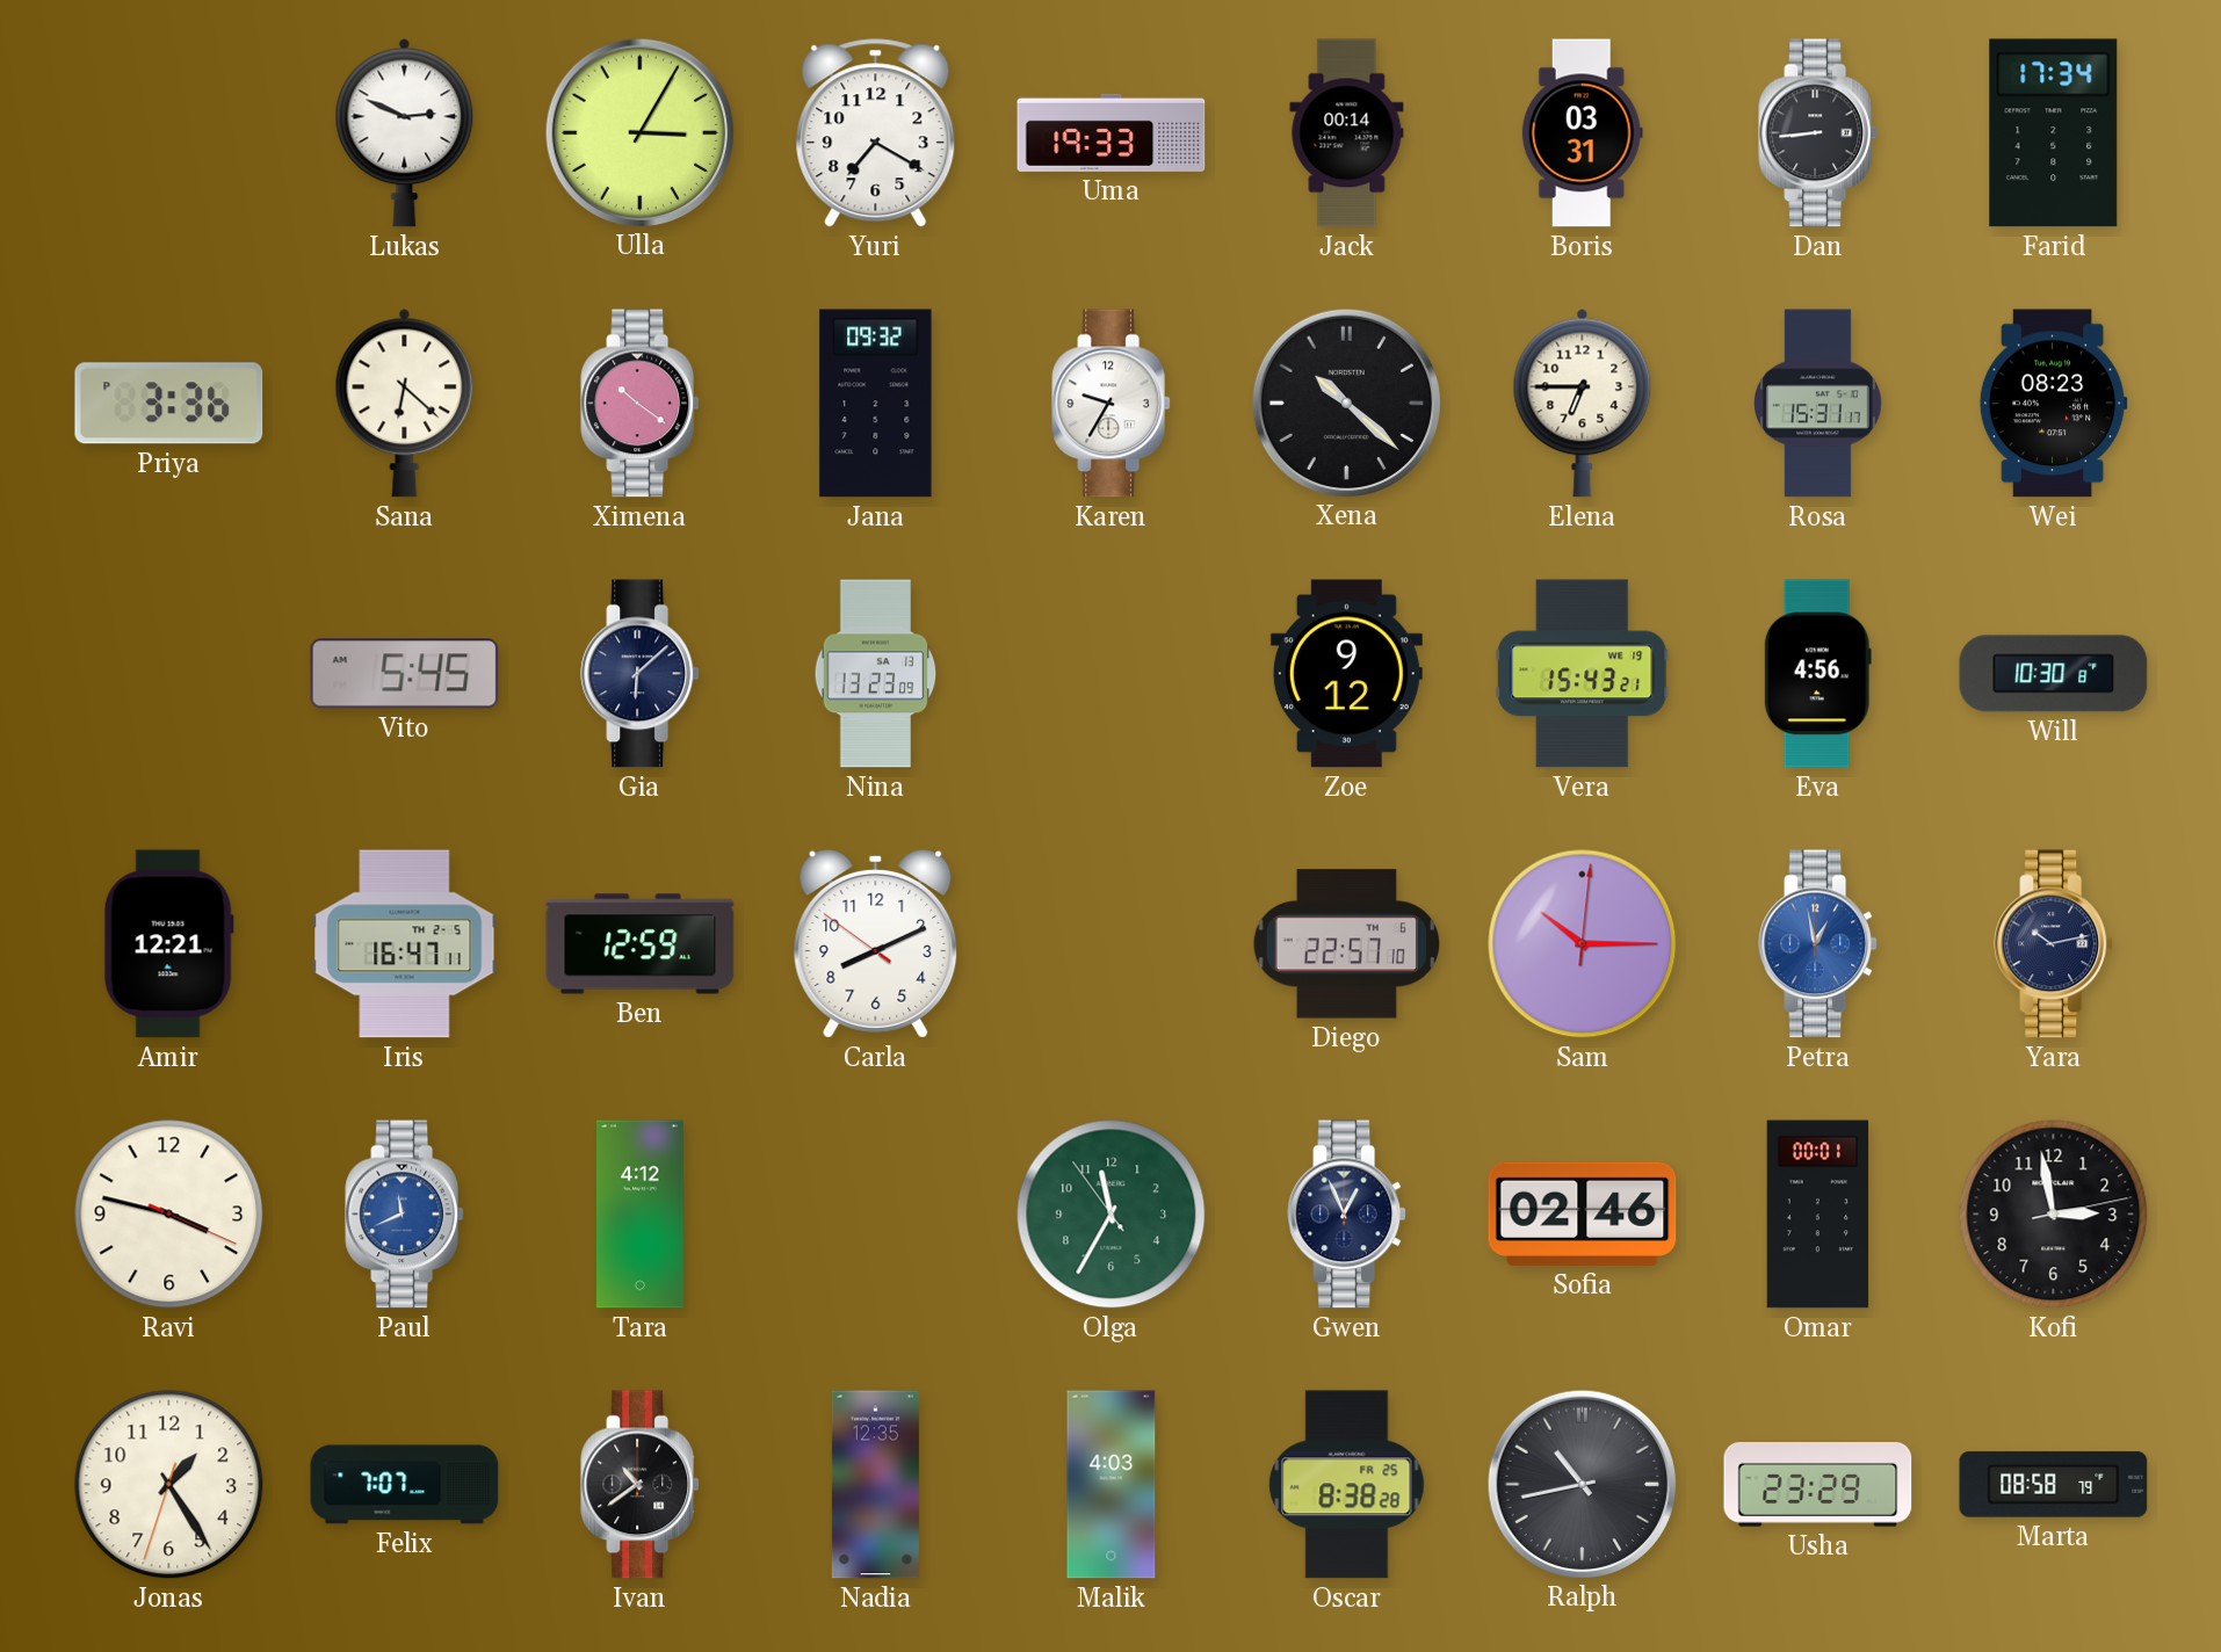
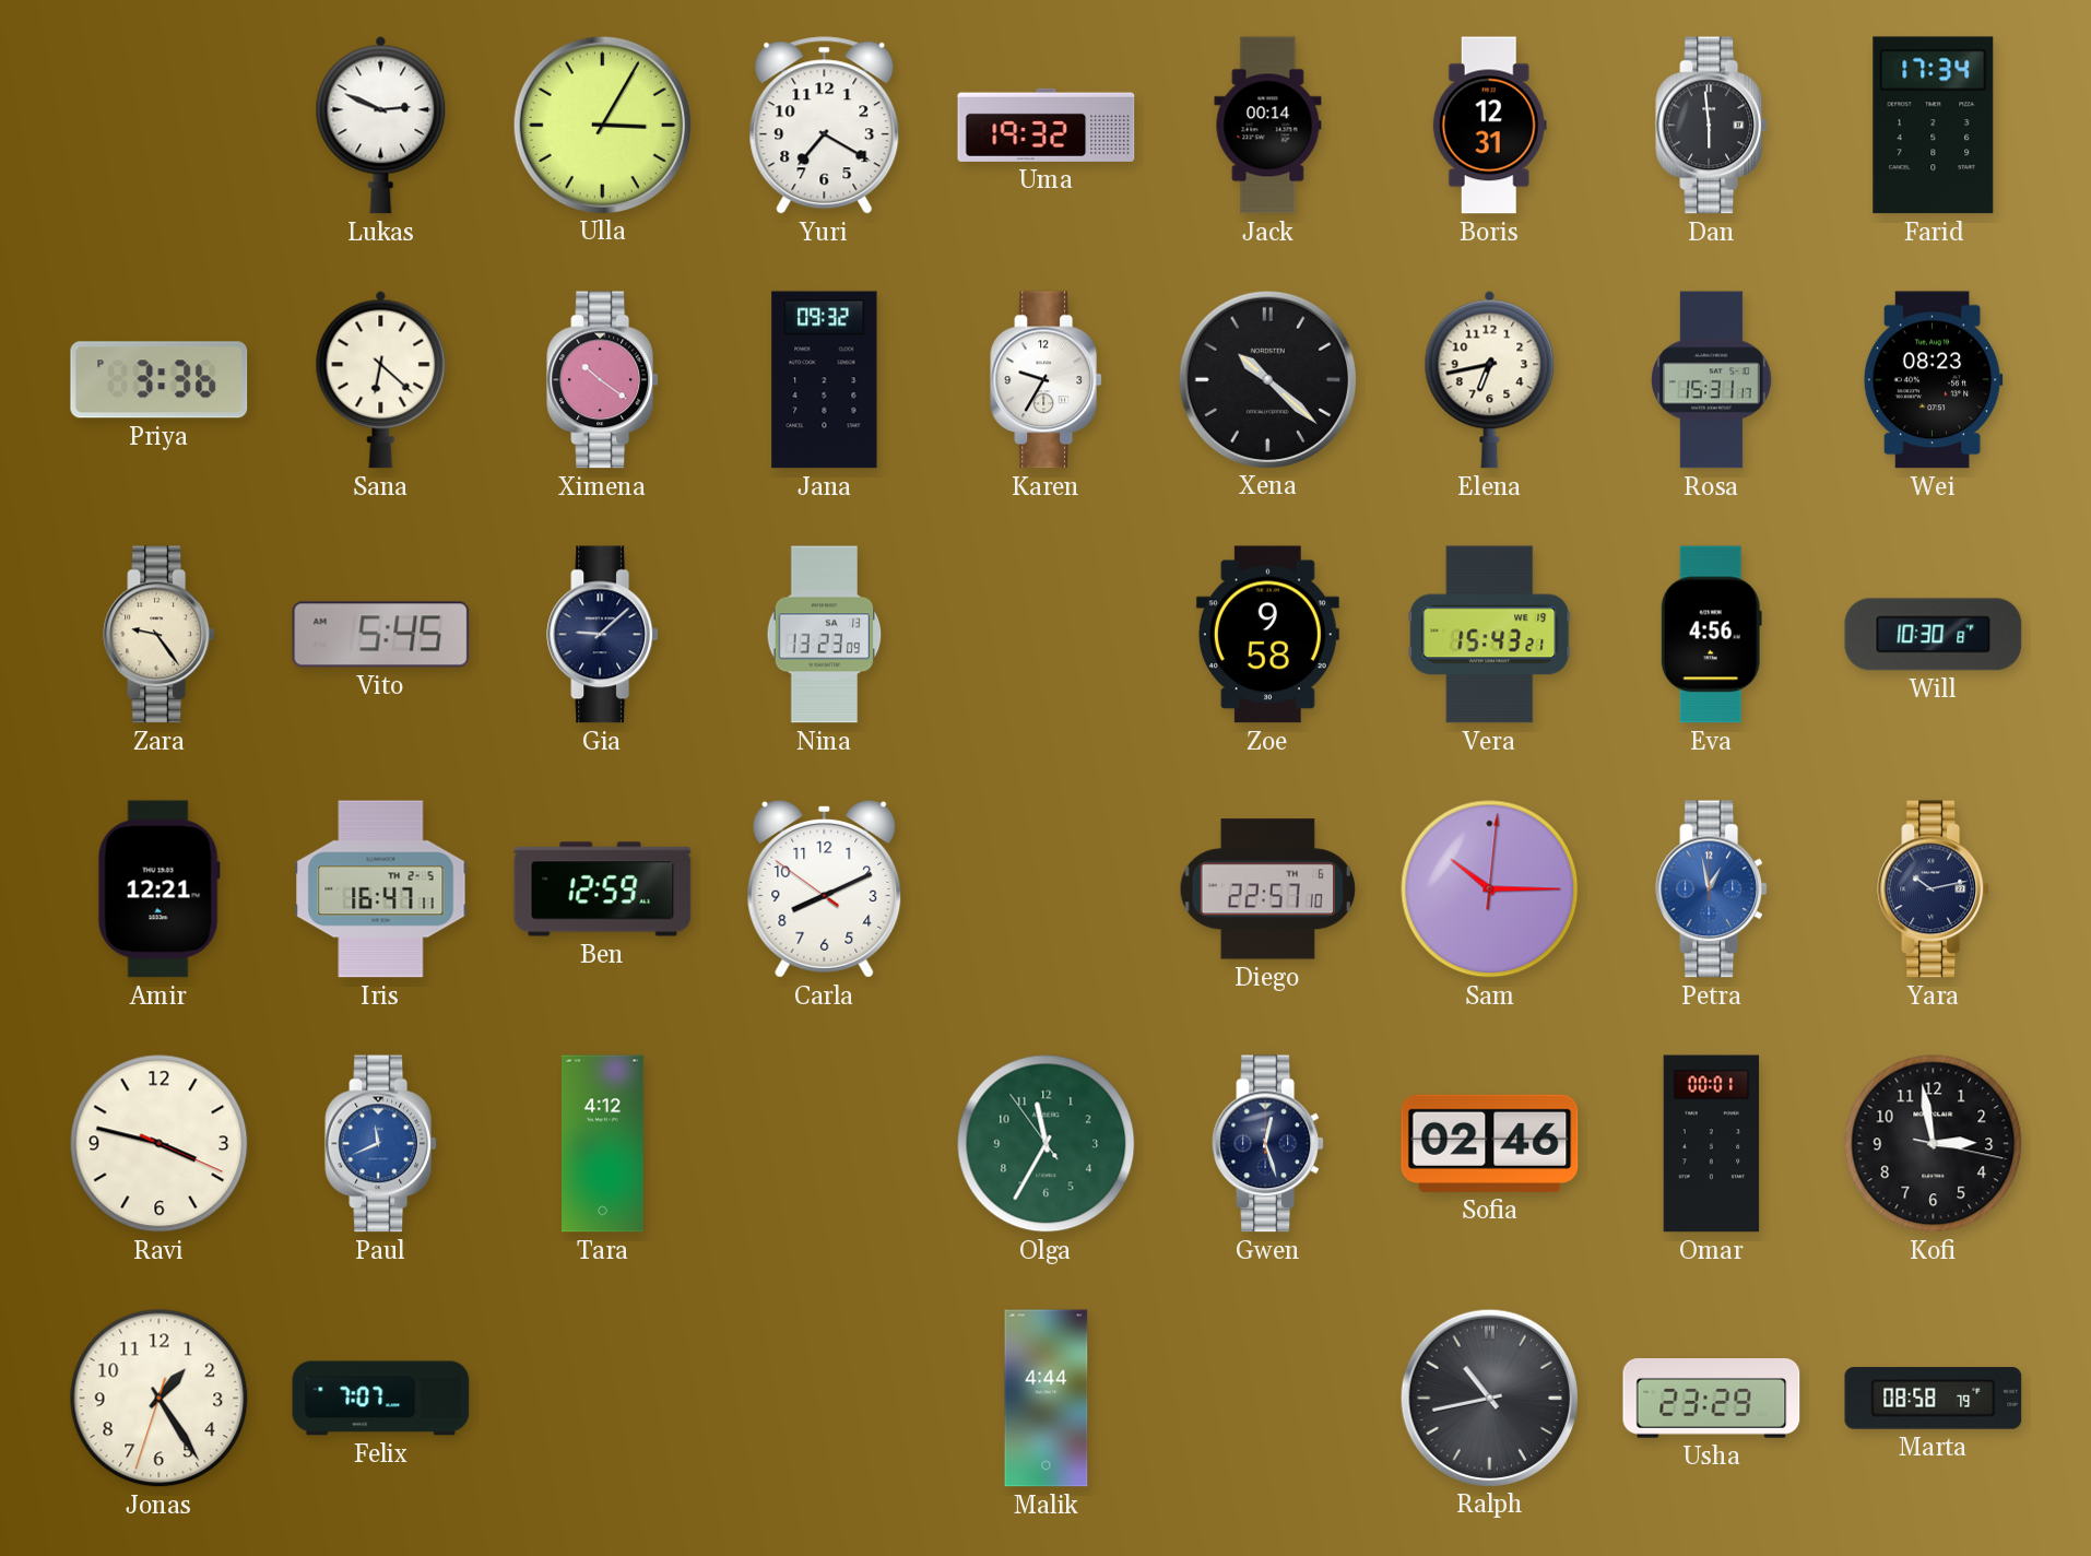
Uma: 19:33 -> 19:32 (1047, 125)
Boris: 03:31 -> 12:31 (1489, 126)
Dan: 8:44 -> 5:59 (1712, 126)
Elena: 6:45 -> 6:43 (1490, 379)
Zara: none -> 9:24 (160, 635)
Gia: 6:08 -> 9:08 (603, 635)
Zoe: 9:12 -> 9:58 (1267, 635)
Gwen: 12:56 -> 12:27 (1268, 1144)
Kofi: 2:58:13 -> 2:58:17 (1934, 1144)
Ivan: 10:39 -> none (641, 1485)
Nadia: 12:35 -> none (875, 1485)
Malik: 4:03 -> 4:44 (1047, 1399)
Oscar: 8:38 -> none (1347, 1485)
